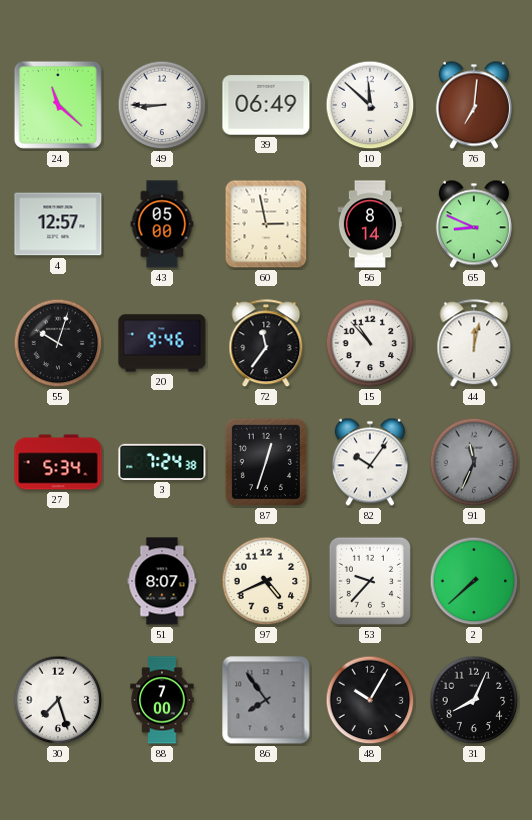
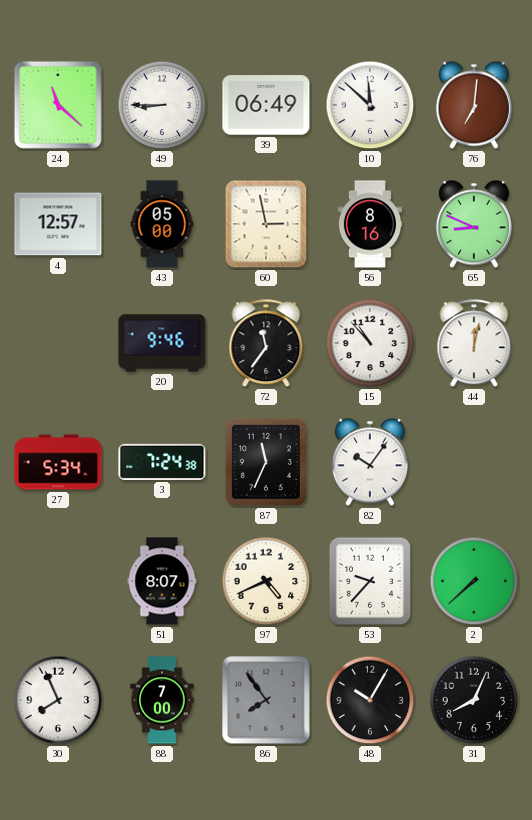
56: 8:14 -> 8:16 (369, 224)
55: 10:03 -> none (58, 343)
87: 12:33 -> 11:34 (266, 462)
91: 11:34 -> none (474, 462)
30: 7:27 -> 7:56 (58, 700)
